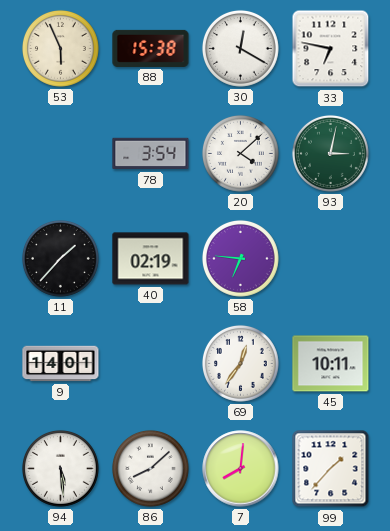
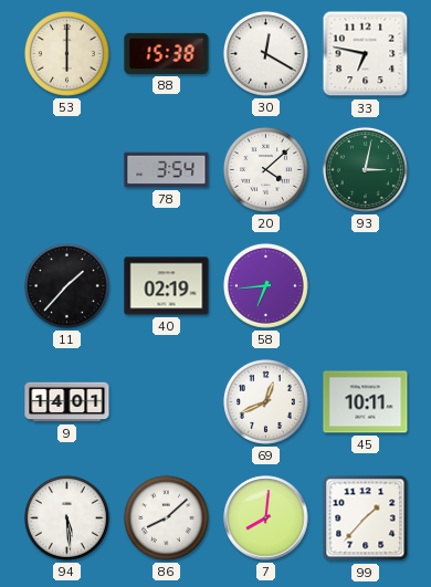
53: 5:56 -> 6:00 (66, 53)
58: 6:46 -> 6:44 (265, 285)
69: 12:36 -> 12:41 (265, 401)
